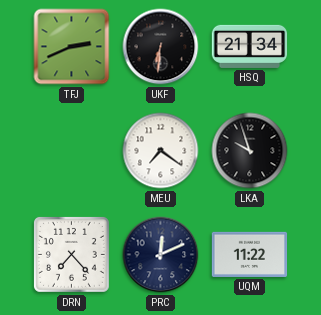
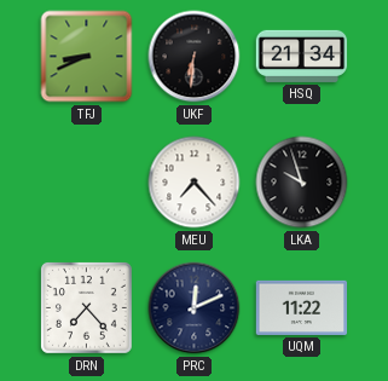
TFJ: 2:41 -> 8:41 (87, 57)
MEU: 7:21 -> 7:23 (195, 183)
